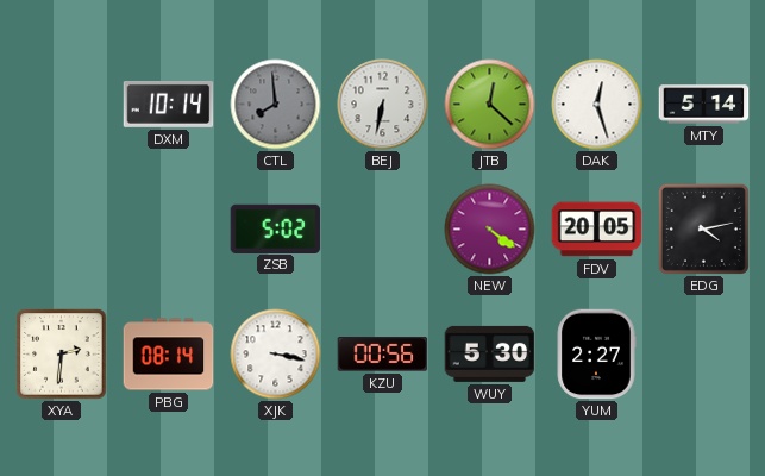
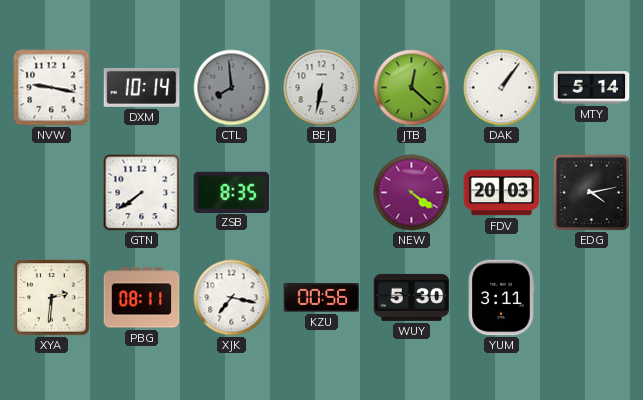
NVW: none -> 9:17 (52, 88)
DAK: 12:27 -> 1:06 (502, 88)
GTN: none -> 7:39 (142, 193)
ZSB: 5:02 -> 8:35 (232, 192)
FDV: 20:05 -> 20:03 (502, 193)
PBG: 08:14 -> 08:11 (142, 298)
XJK: 3:17 -> 7:17 (232, 298)
YUM: 2:27 -> 3:11 (501, 298)
